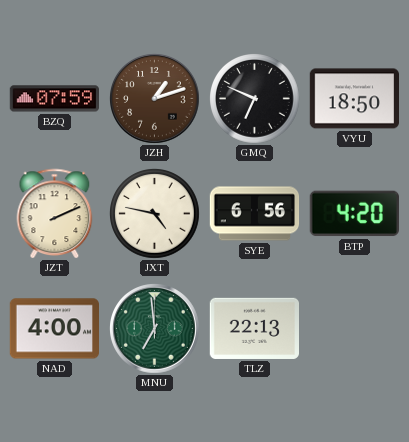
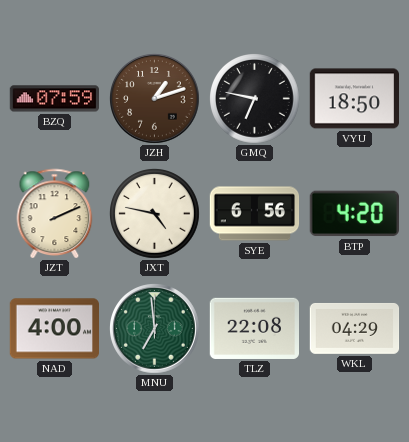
GMQ: 6:49 -> 6:47 (255, 99)
TLZ: 22:13 -> 22:08 (254, 328)
WKL: none -> 04:29 (355, 328)
